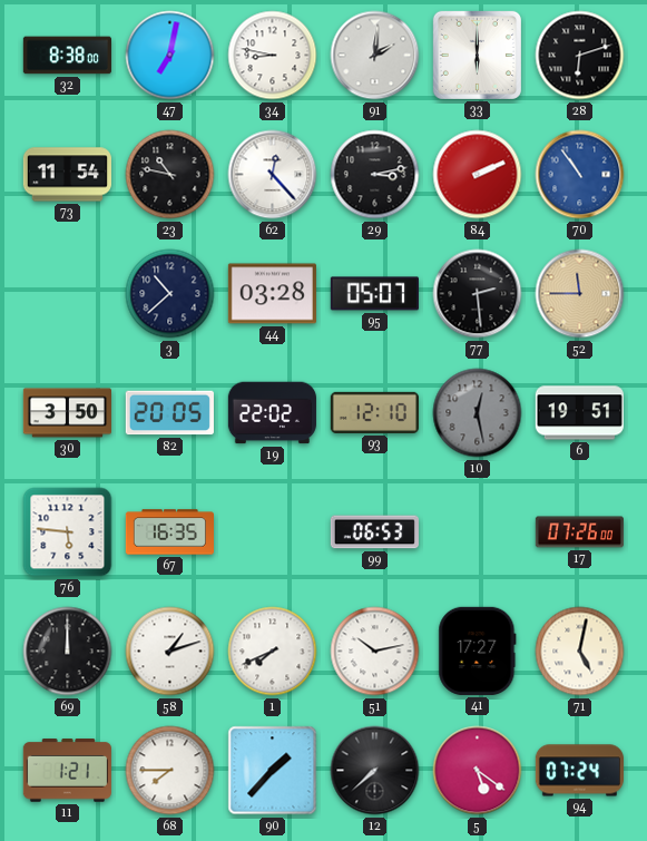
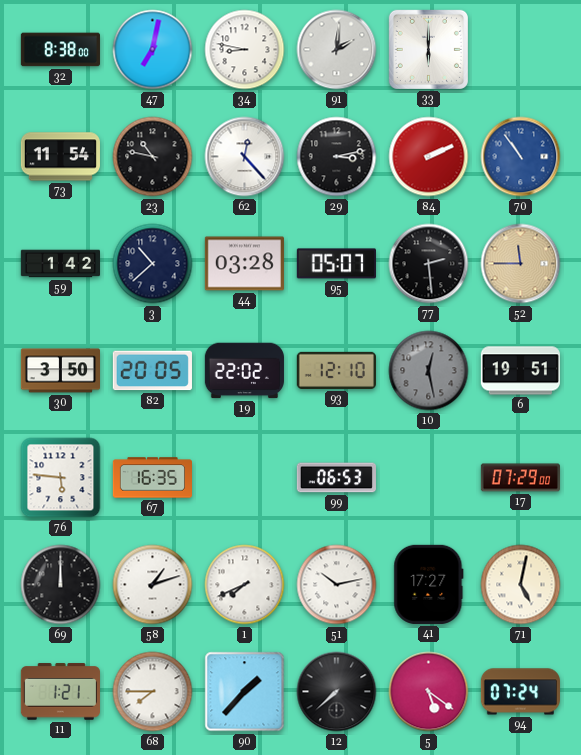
28: 6:12 -> none (580, 56)
59: none -> 1:42 (60, 264)
17: 07:26 -> 07:29 (520, 478)
